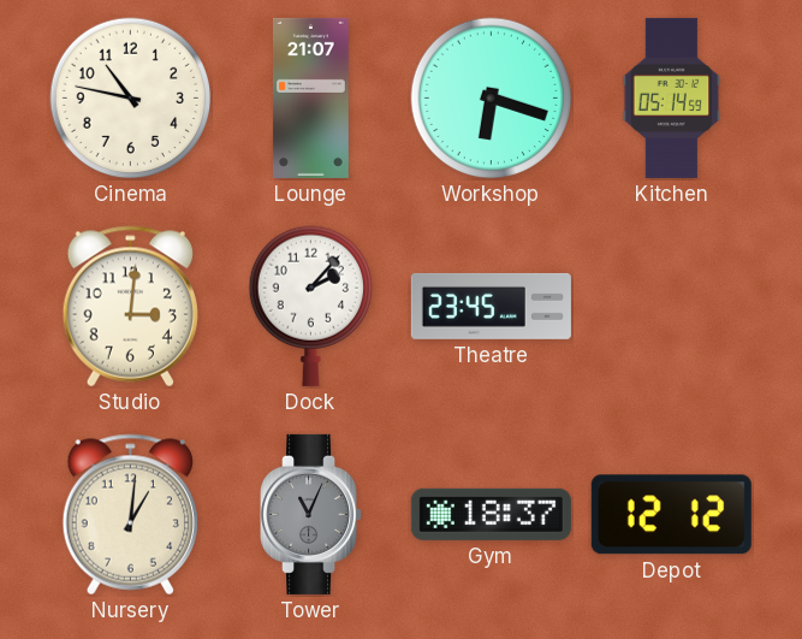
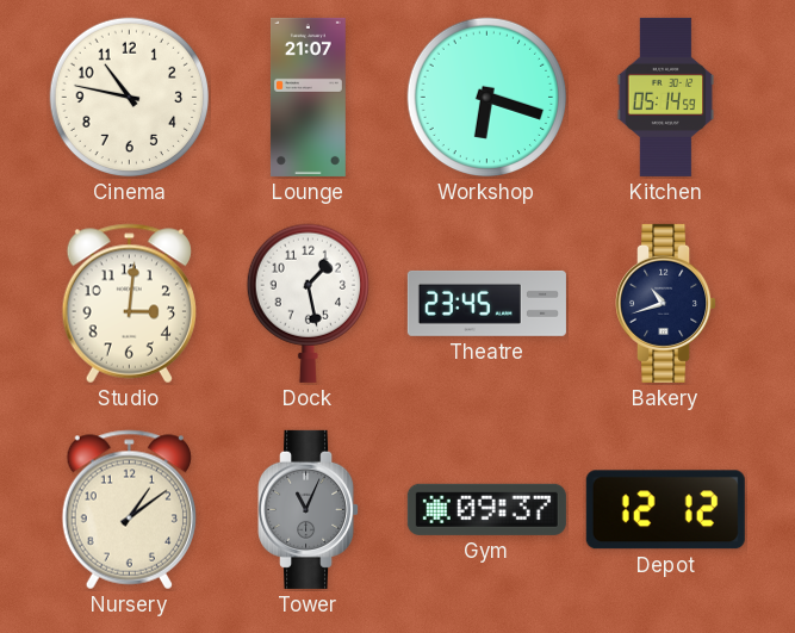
Dock: 2:07 -> 1:28 (308, 303)
Bakery: none -> 10:42 (666, 303)
Nursery: 1:01 -> 1:09 (129, 510)
Gym: 18:37 -> 09:37 (486, 509)
